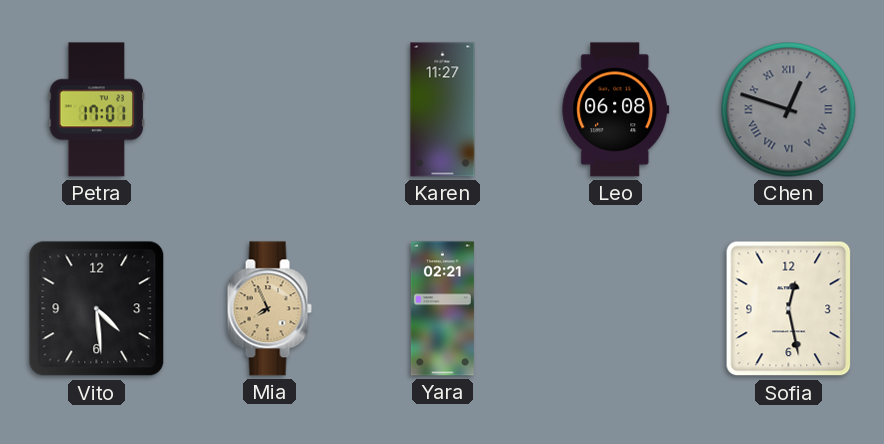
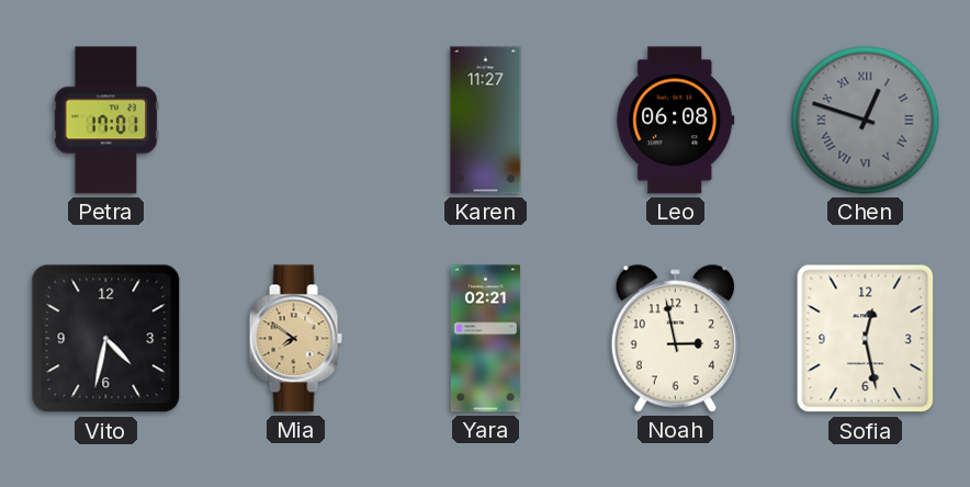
Vito: 4:29 -> 4:32 (106, 339)
Mia: 7:56 -> 7:51 (295, 339)
Noah: none -> 2:58 (675, 338)
